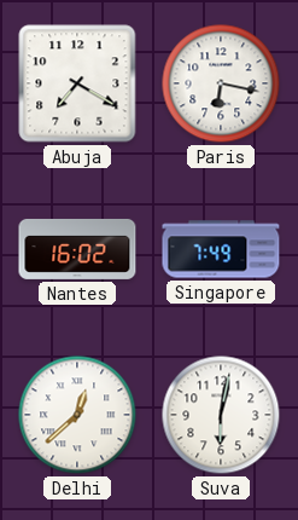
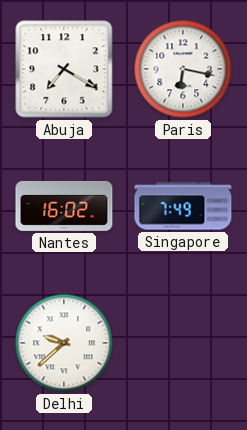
Delhi: 12:38 -> 9:38 (64, 343)
Suva: 6:02 -> none (221, 415)
